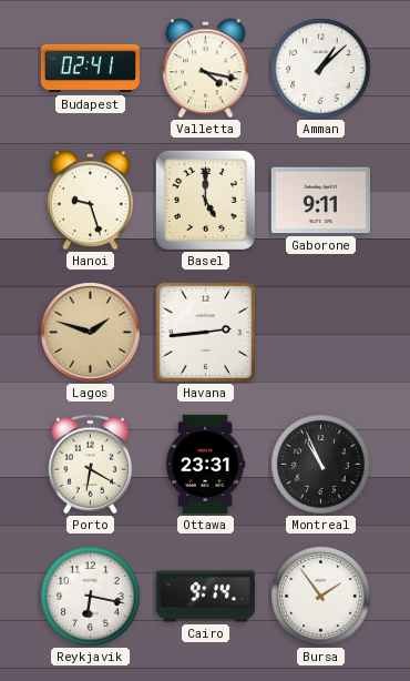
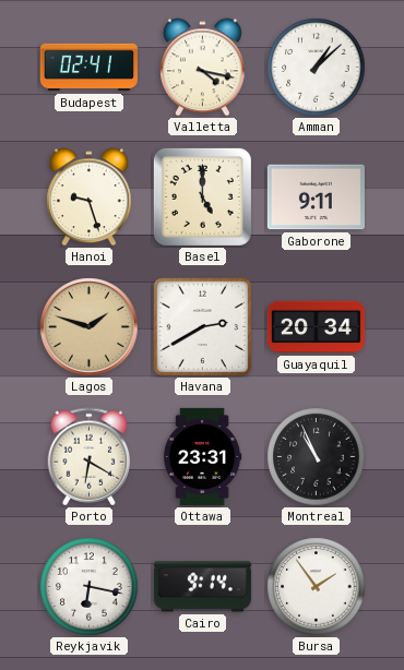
Havana: 2:44 -> 2:40 (203, 327)
Guayaquil: none -> 20:34 (316, 327)
